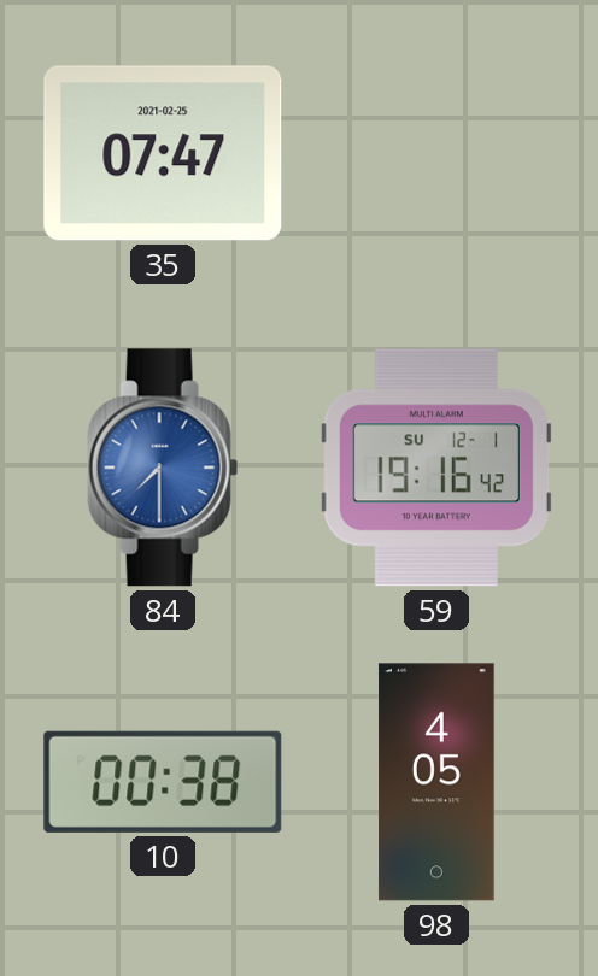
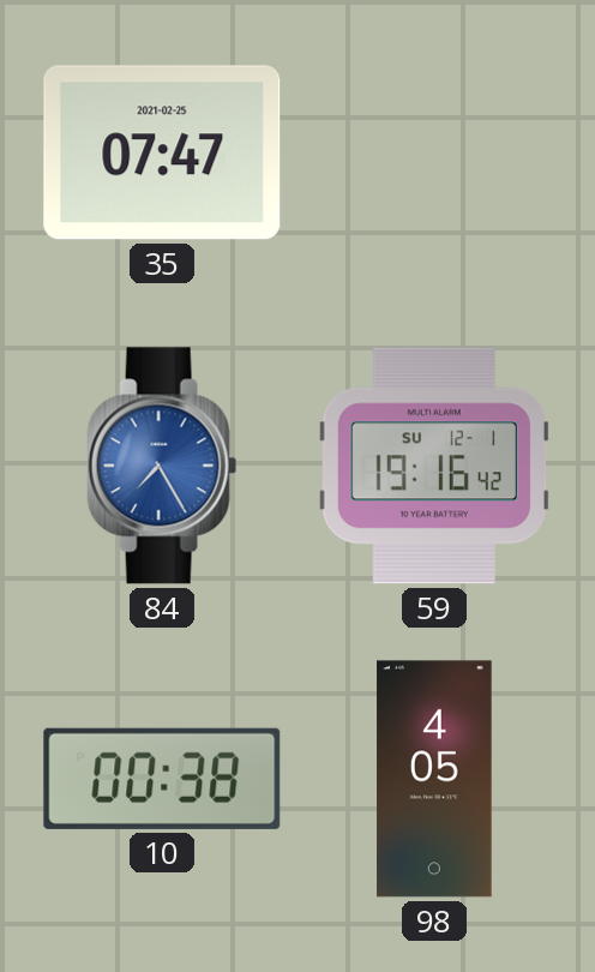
84: 7:30 -> 7:25 (162, 466)
